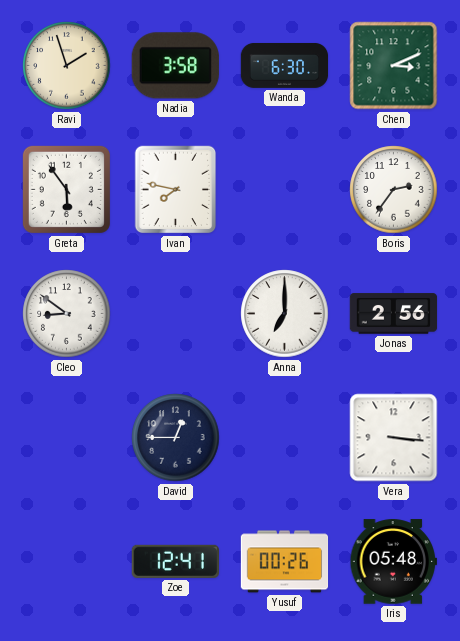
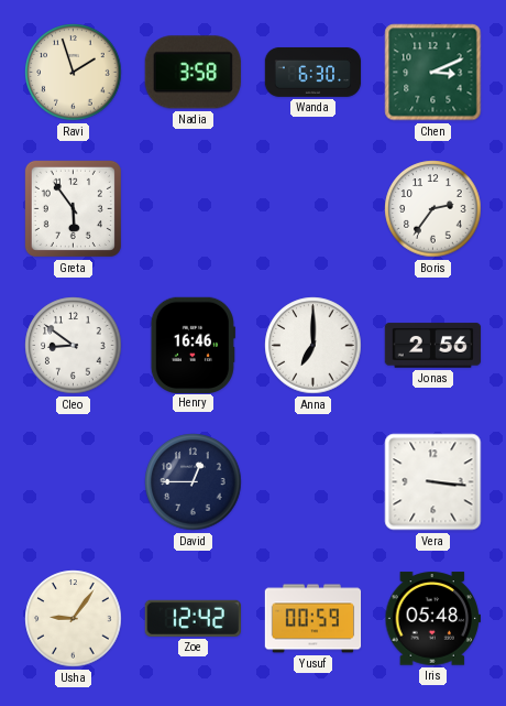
Ivan: 7:47 -> none (176, 190)
Henry: none -> 16:46 (193, 345)
Usha: none -> 9:06 (74, 619)
Zoe: 12:41 -> 12:42 (193, 618)
Yusuf: 00:26 -> 00:59 (313, 619)
